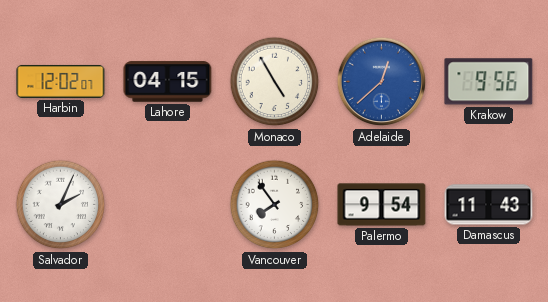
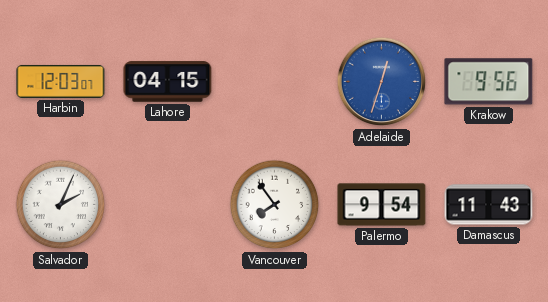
Harbin: 12:02 -> 12:03 (61, 81)
Monaco: 4:55 -> none (275, 82)
Adelaide: 12:38 -> 12:33 (382, 82)
